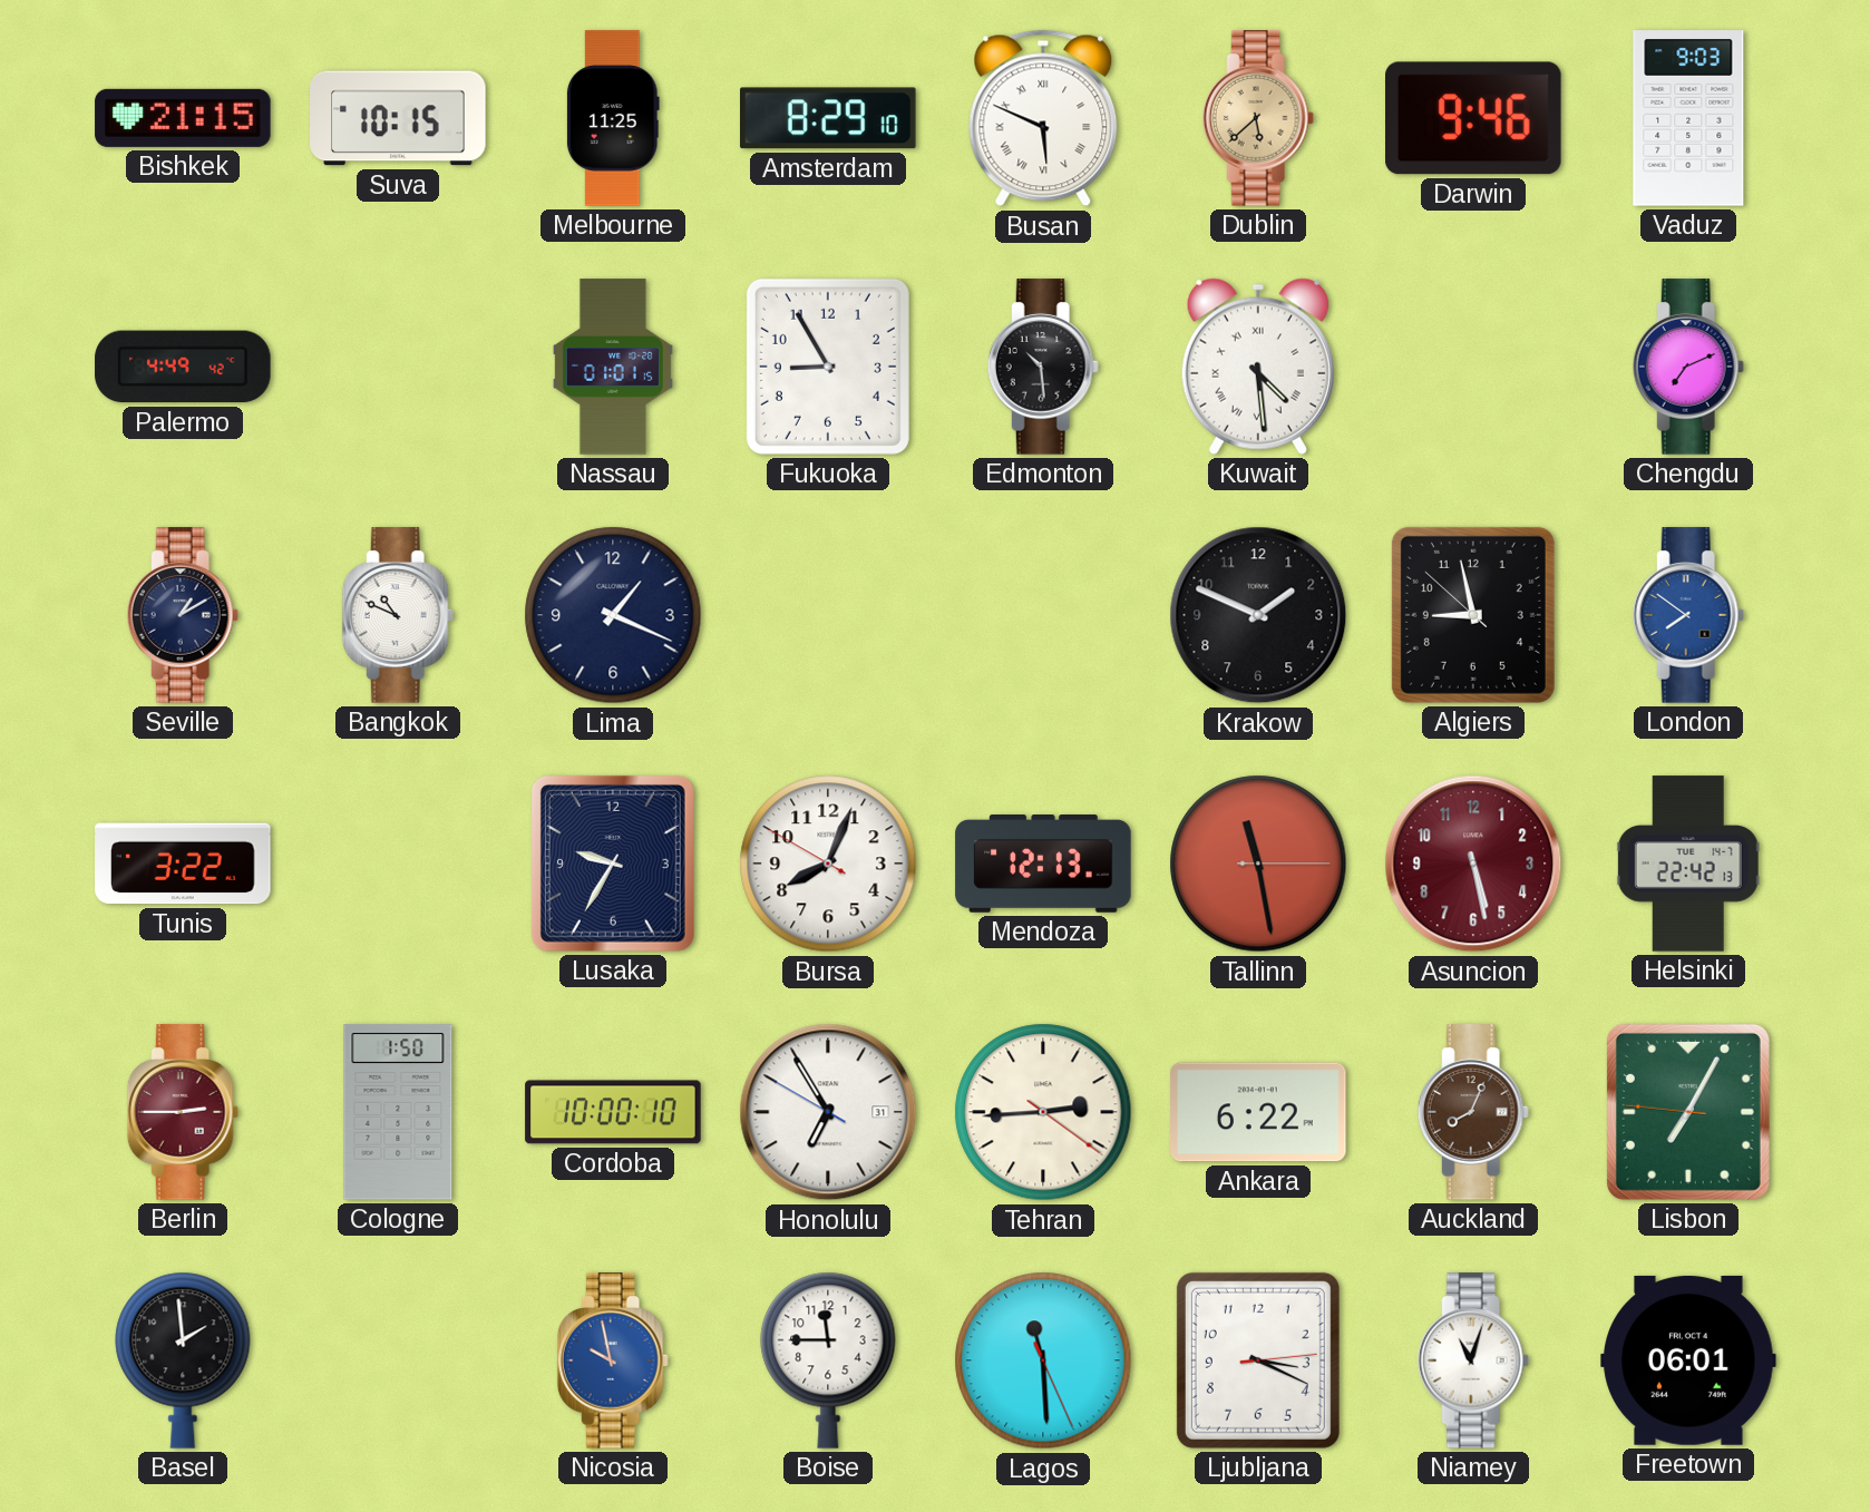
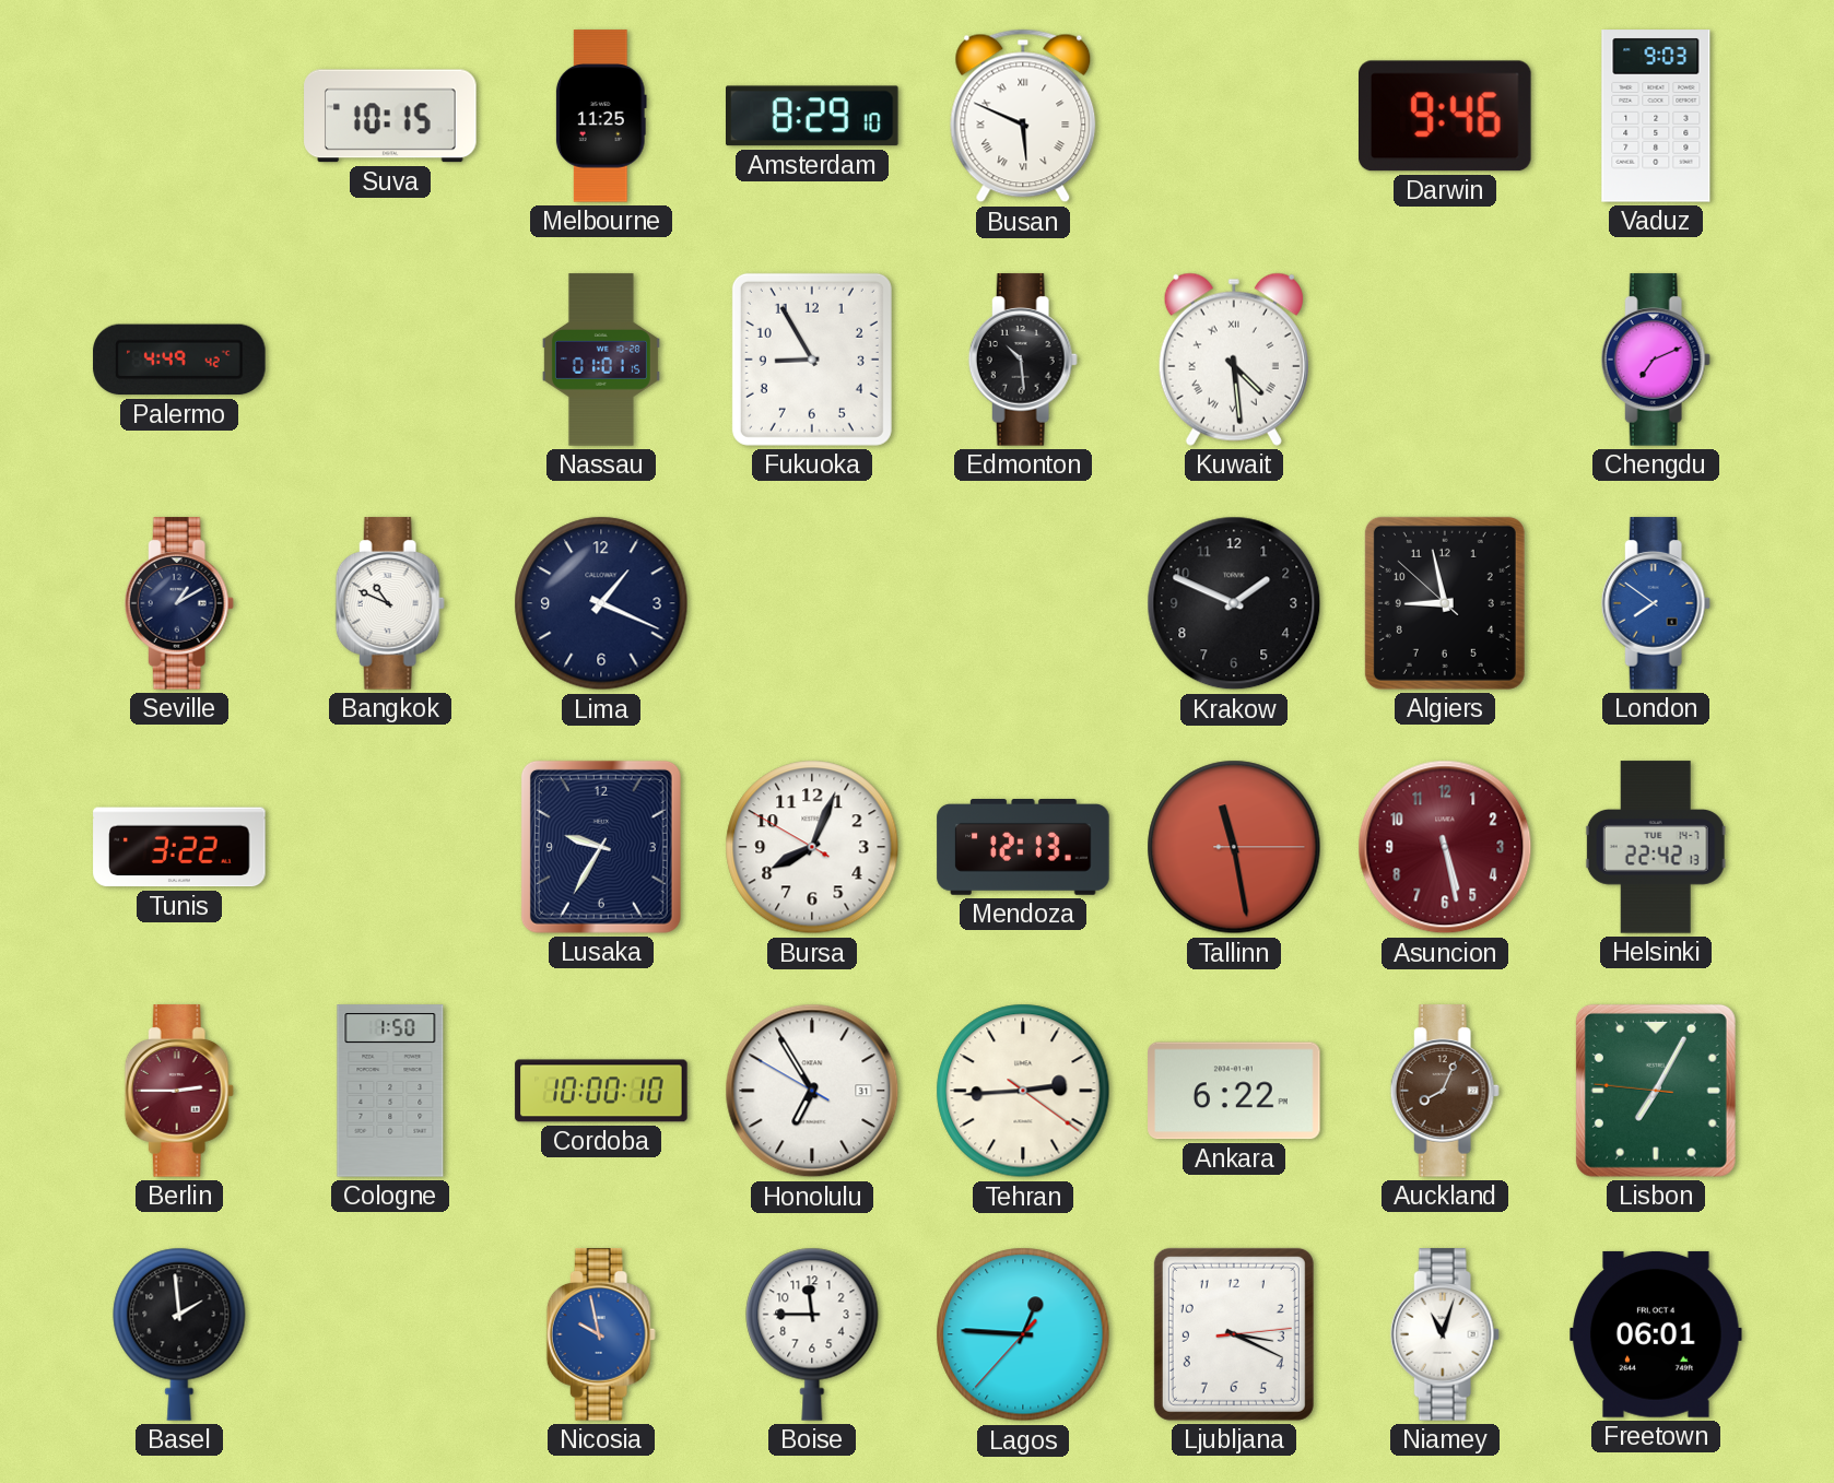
Bishkek: 21:15 -> none (183, 118)
Dublin: 5:38 -> none (1258, 118)
Lagos: 11:29 -> 12:45 (1023, 1334)
